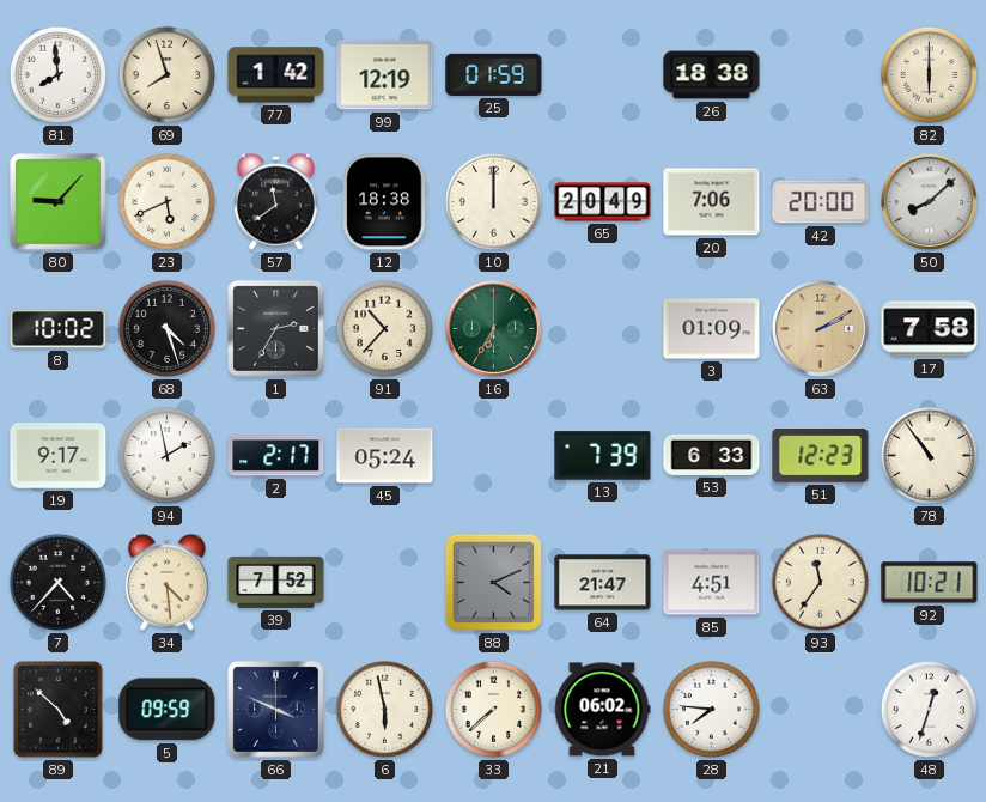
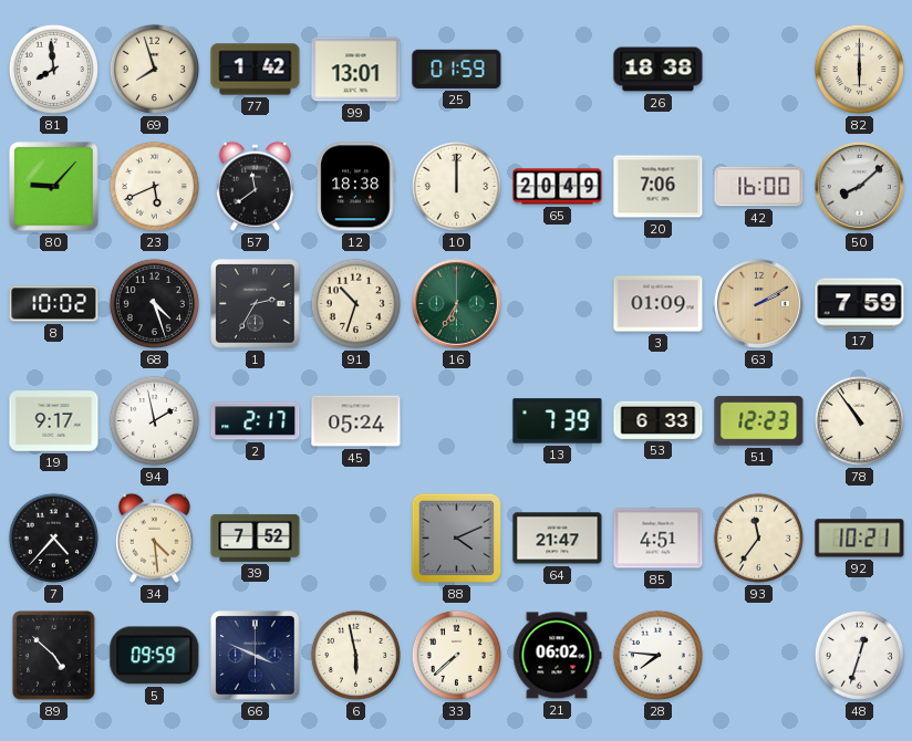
99: 12:19 -> 13:01 (356, 70)
42: 20:00 -> 16:00 (759, 187)
91: 10:37 -> 10:33 (355, 303)
17: 7:58 -> 7:59 (860, 304)
